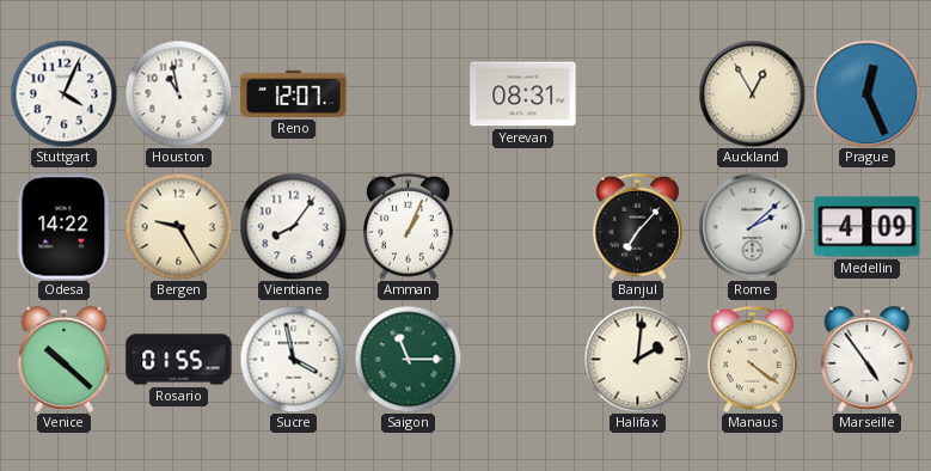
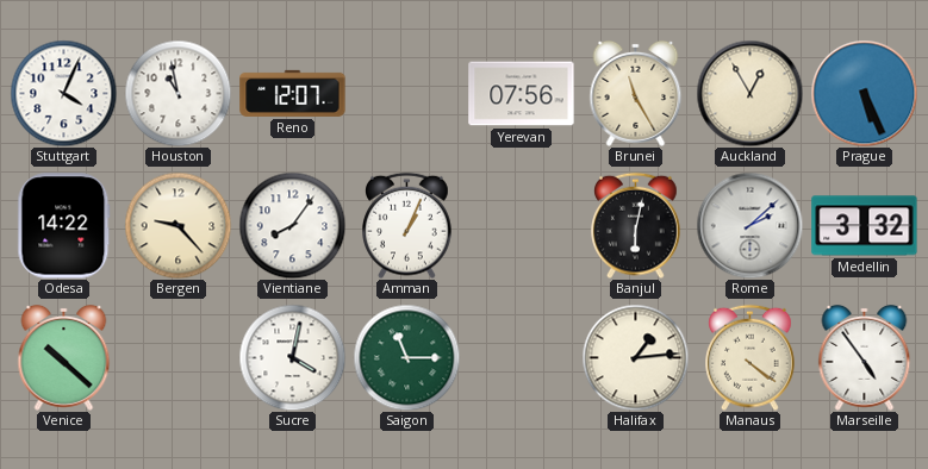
Yerevan: 08:31 -> 07:56 (522, 94)
Brunei: none -> 11:25 (636, 93)
Prague: 12:26 -> 5:26 (864, 93)
Bergen: 9:25 -> 9:23 (177, 225)
Banjul: 7:07 -> 6:02 (636, 225)
Medellin: 4:09 -> 3:32 (865, 226)
Rosario: 01:55 -> none (179, 360)
Sucre: 3:58 -> 4:02 (292, 357)
Halifax: 2:01 -> 1:14 (635, 357)
